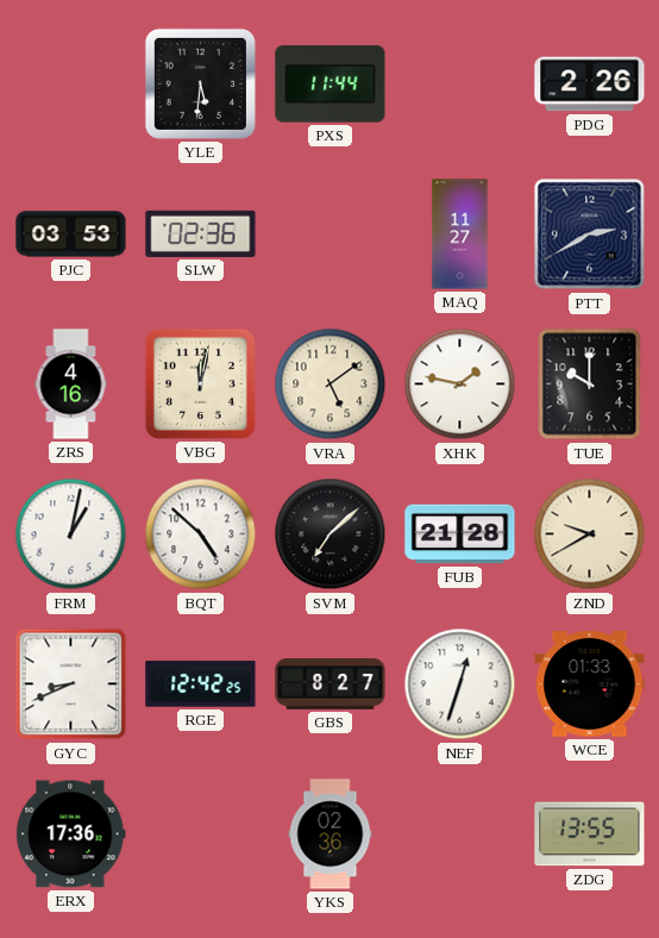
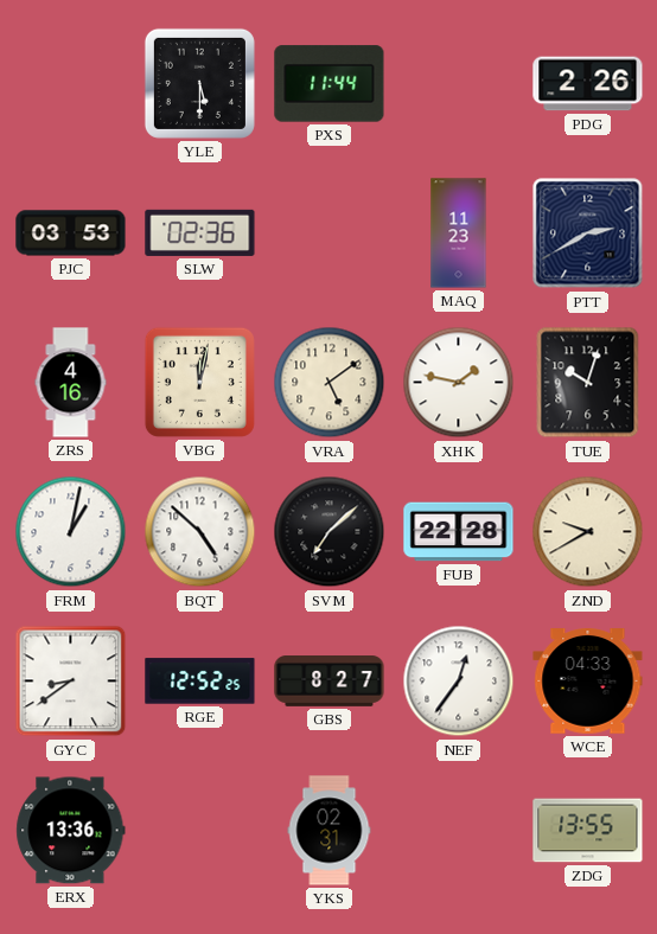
YLE: 5:31 -> 5:30 (199, 83)
MAQ: 11:27 -> 11:23 (459, 233)
TUE: 10:00 -> 10:03 (588, 383)
FUB: 21:28 -> 22:28 (459, 532)
GYC: 8:41 -> 8:39 (71, 682)
RGE: 12:42 -> 12:52 (200, 682)
NEF: 12:33 -> 12:36 (459, 682)
WCE: 01:33 -> 04:33 (588, 682)
ERX: 17:36 -> 13:36 (71, 831)
YKS: 02:36 -> 02:31 (330, 831)
